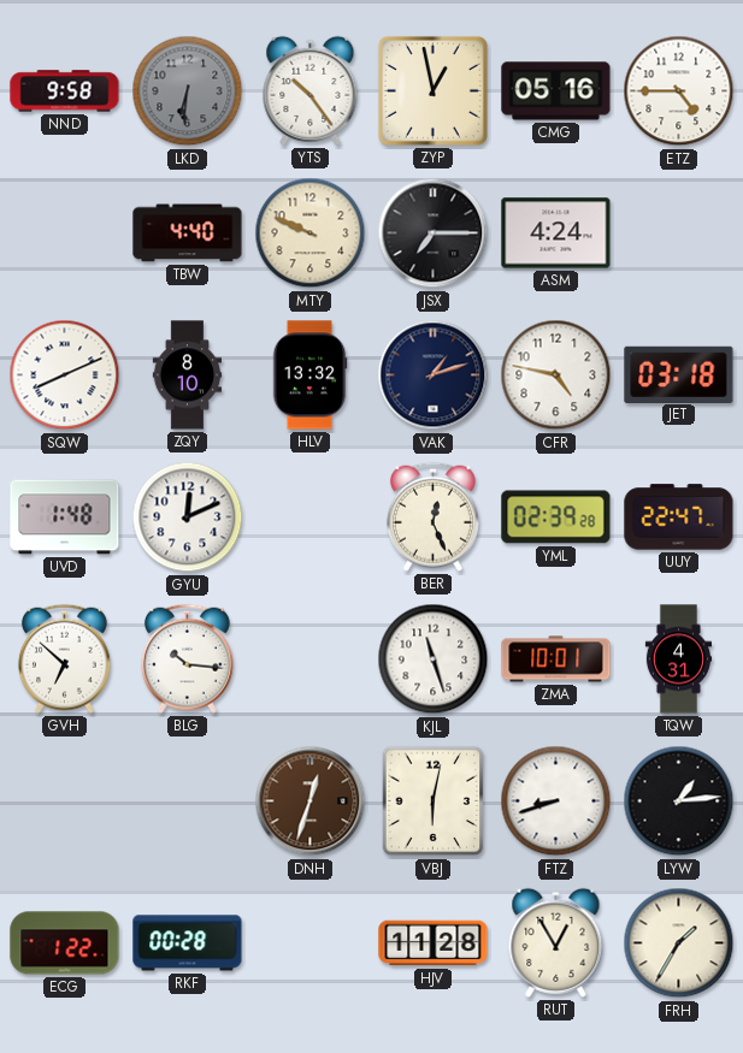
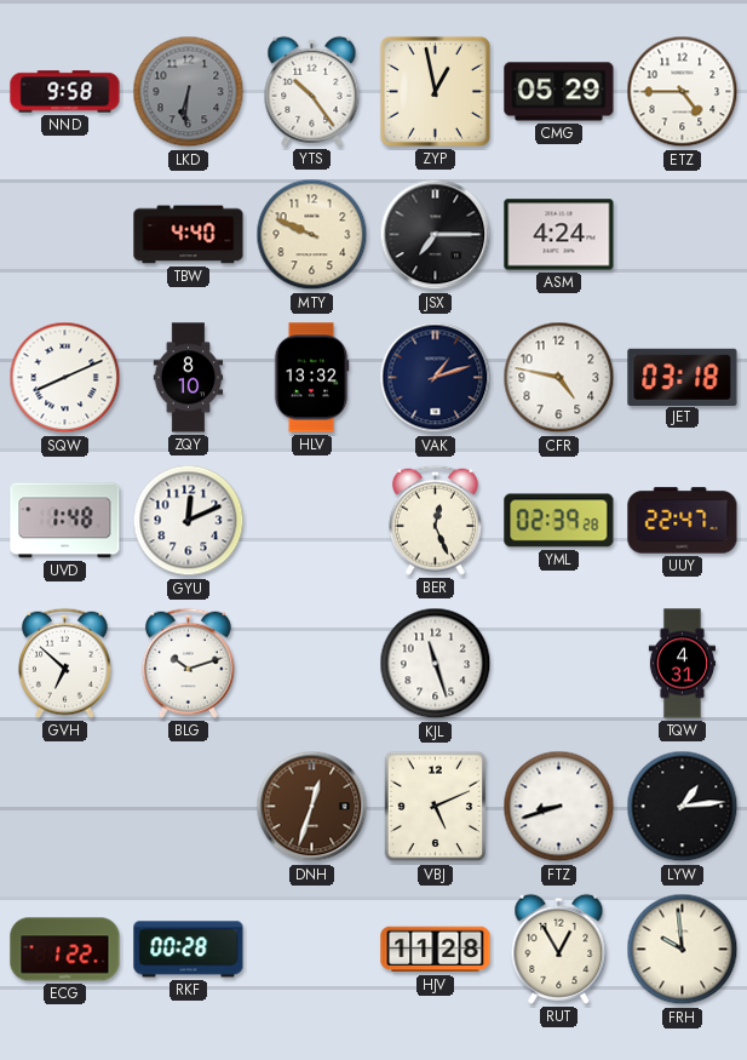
CMG: 05:16 -> 05:29 (559, 92)
BLG: 10:16 -> 10:12 (188, 663)
ZMA: 10:01 -> none (556, 659)
VBJ: 6:02 -> 5:11 (436, 807)
FRH: 1:35 -> 9:59 (683, 950)
